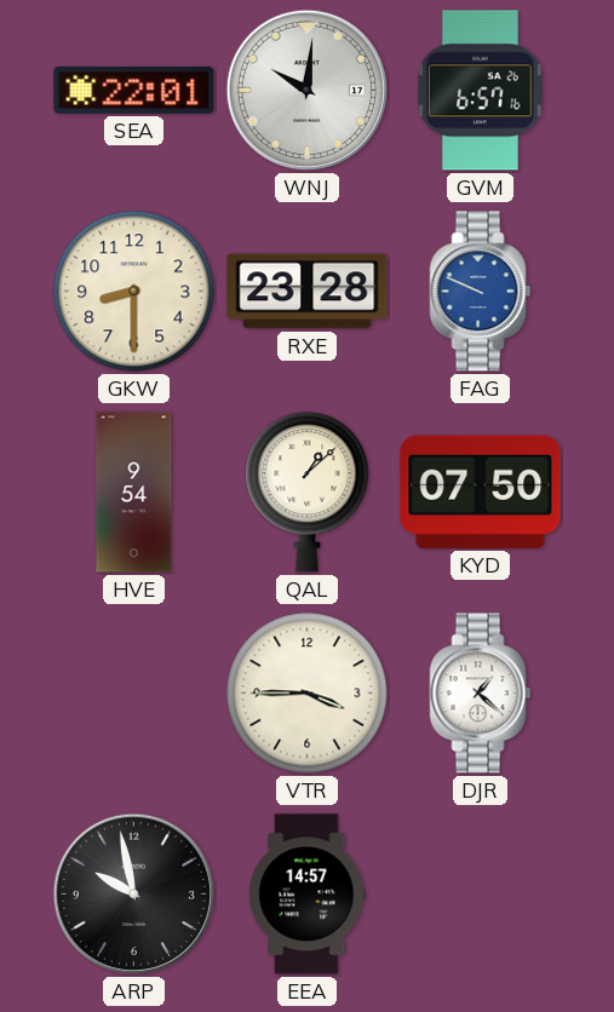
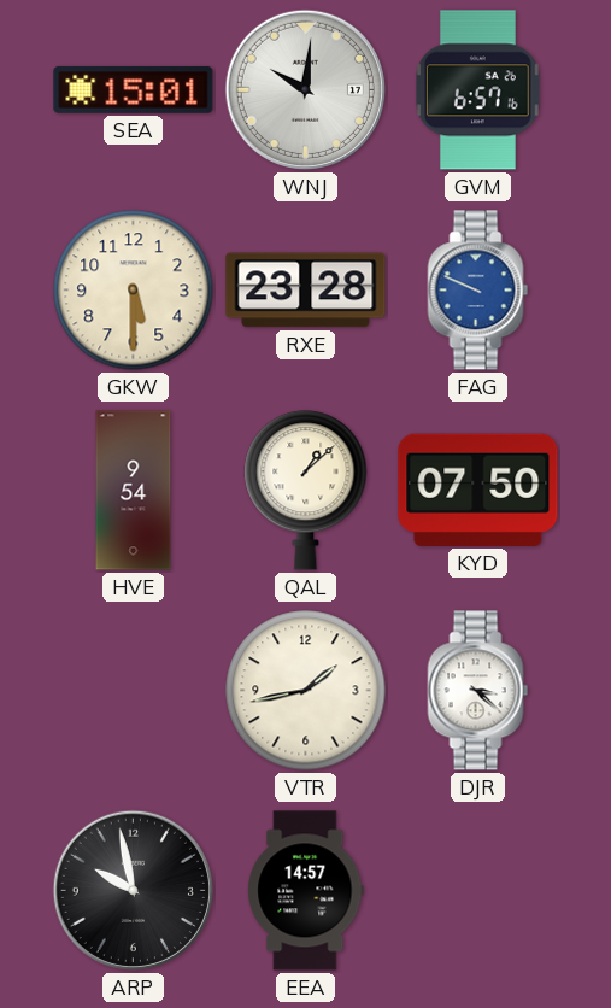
SEA: 22:01 -> 15:01 (134, 90)
GKW: 8:30 -> 5:30 (134, 291)
VTR: 3:45 -> 1:43 (306, 691)
DJR: 1:22 -> 3:22 (478, 691)
